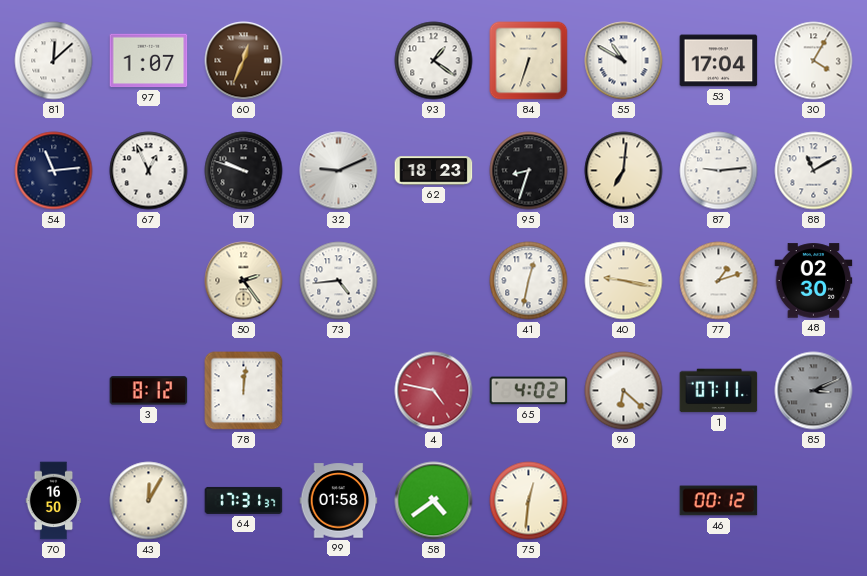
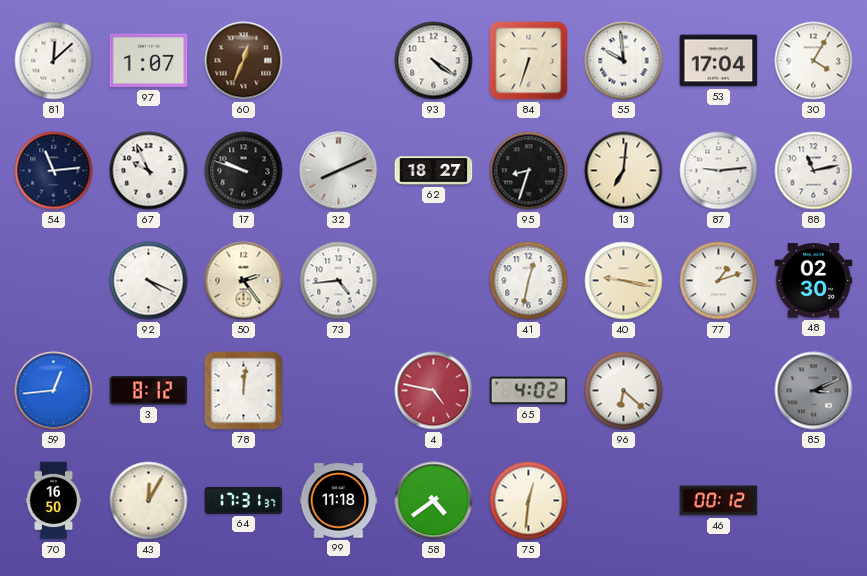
93: 1:21 -> 4:21 (434, 61)
55: 10:50 -> 9:59 (624, 61)
67: 12:56 -> 9:56 (149, 171)
32: 9:11 -> 8:11 (339, 171)
62: 18:23 -> 18:27 (434, 171)
88: 11:10 -> 11:13 (814, 171)
92: none -> 4:19 (149, 281)
59: none -> 12:44 (54, 391)
1: 07:11 -> none (719, 391)
99: 01:58 -> 11:18 (339, 501)
